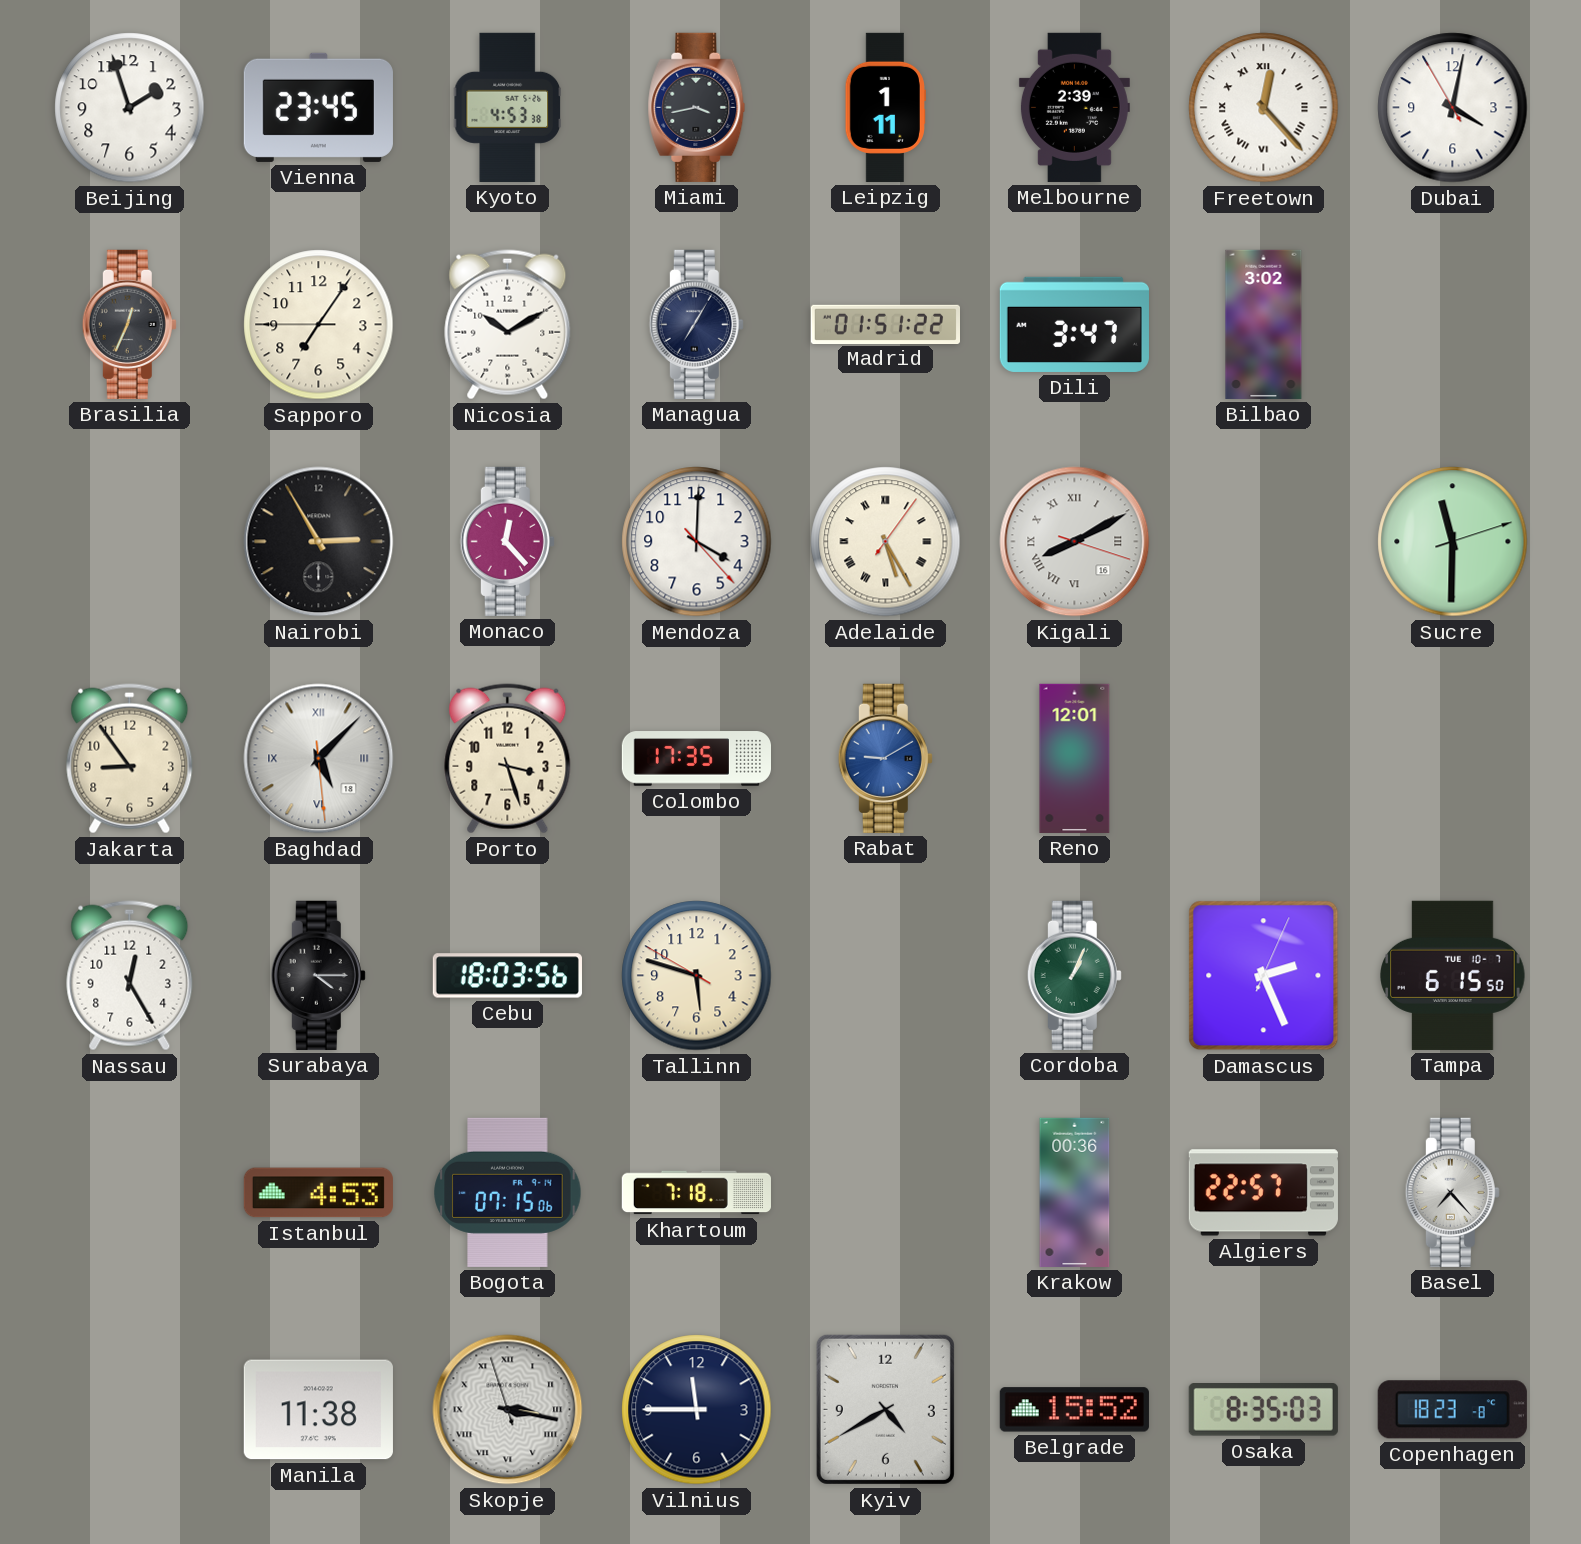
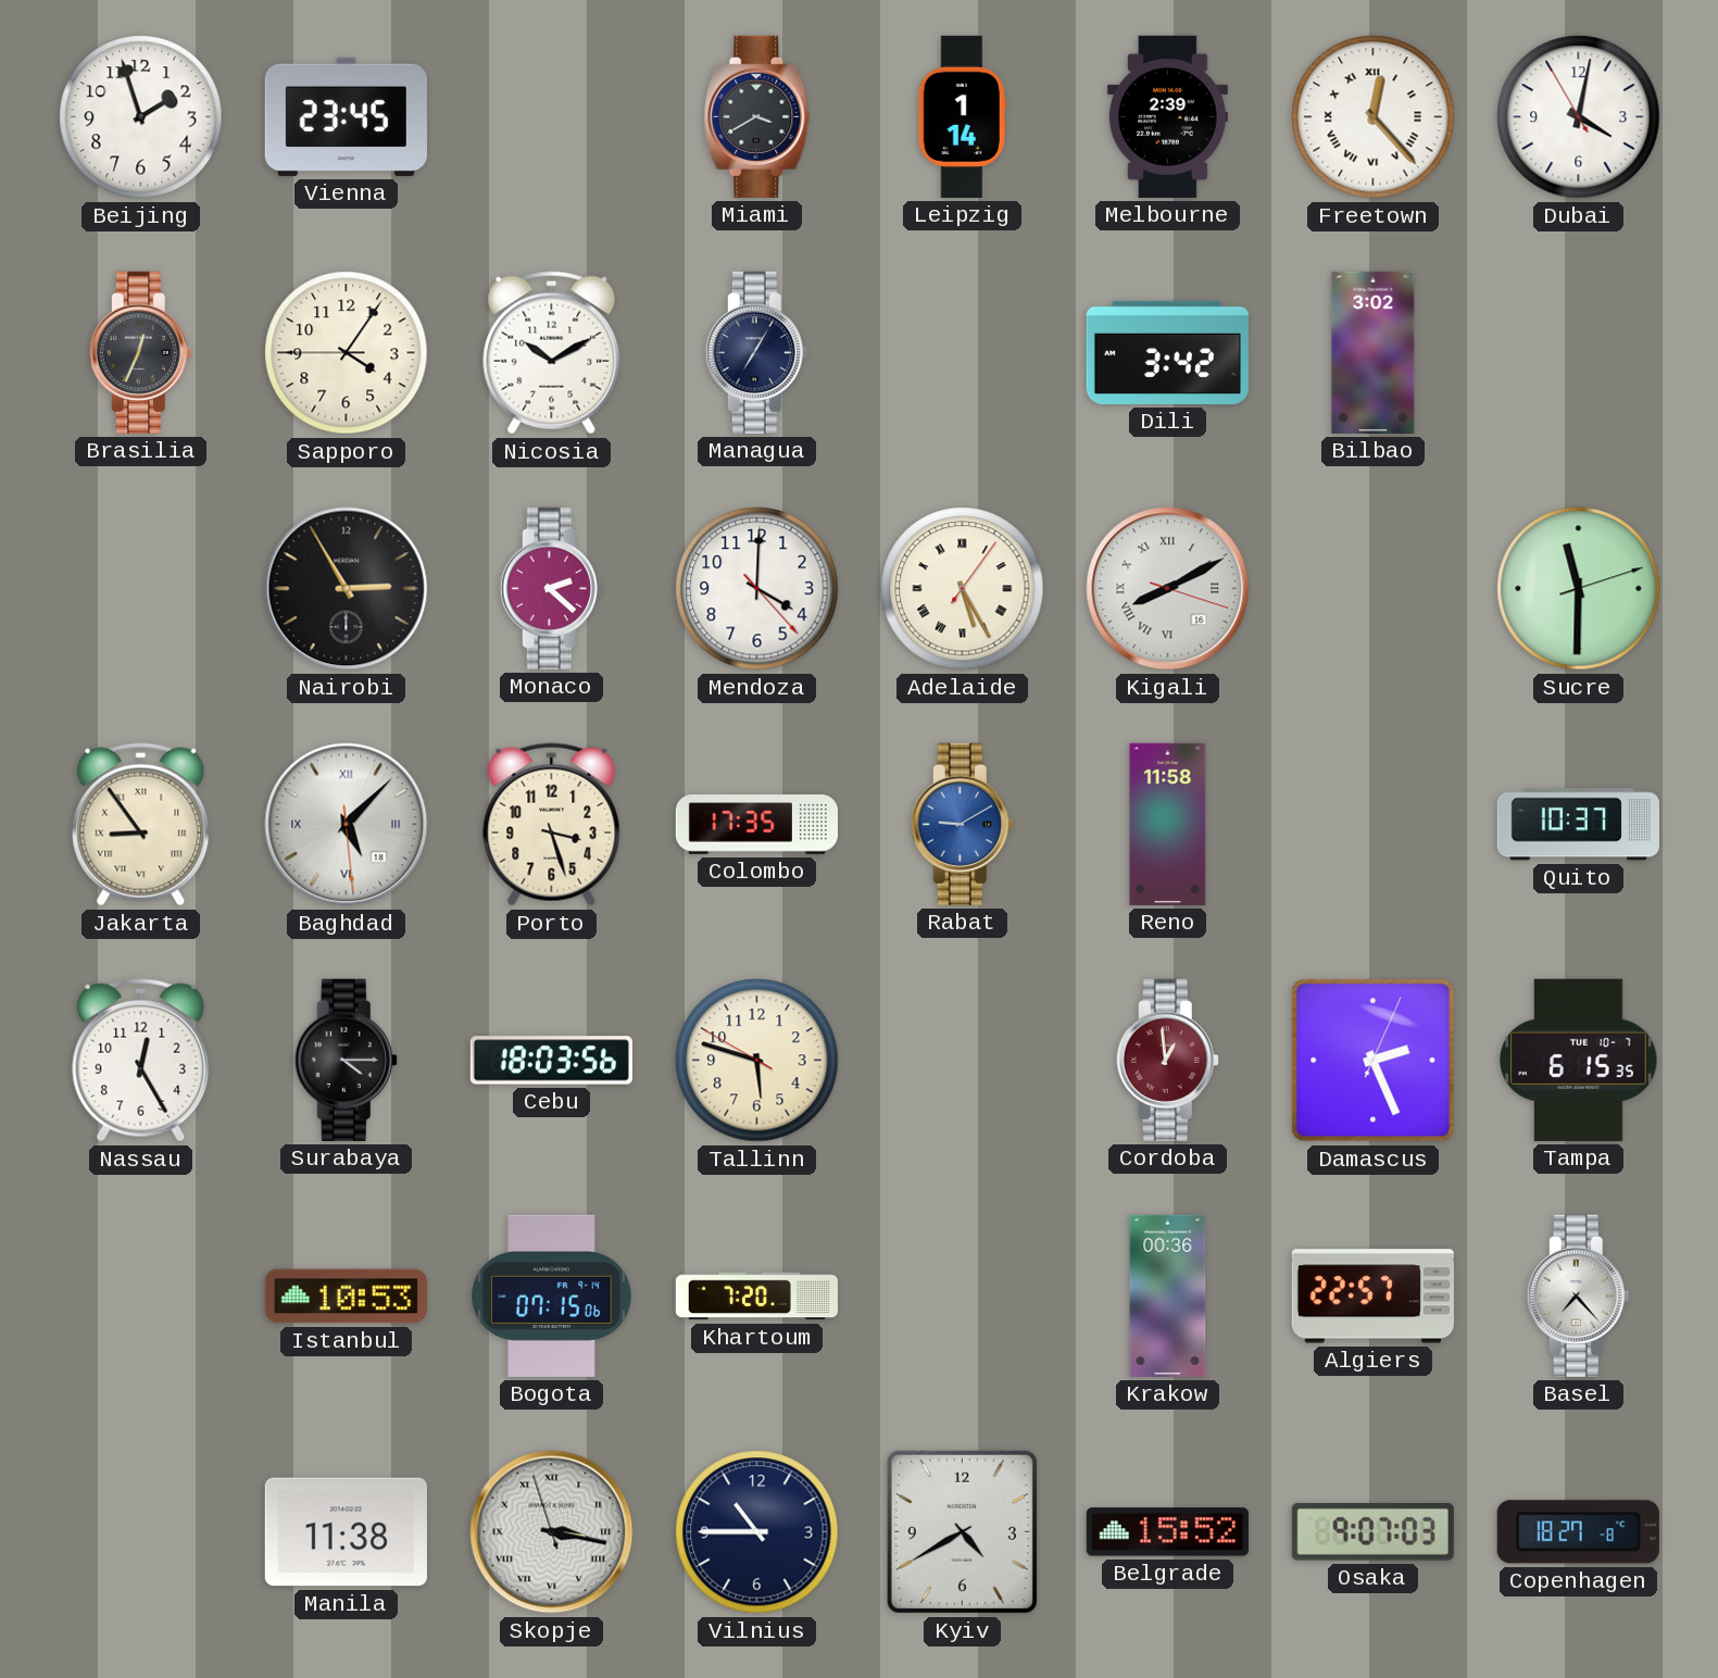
Kyoto: 4:53 -> none (507, 107)
Miami: 3:43 -> 3:40 (757, 116)
Leipzig: 1:11 -> 1:14 (962, 116)
Sapporo: 7:05 -> 4:05 (347, 353)
Madrid: 01:51 -> none (885, 324)
Dili: 3:47 -> 3:42 (1167, 352)
Monaco: 12:23 -> 2:22 (551, 588)
Jakarta numerals: Arabic -> Roman (141, 825)
Reno: 12:01 -> 11:58 (1168, 824)
Quito: none -> 10:37 (1578, 825)
Cordoba: 1:04 -> 12:59 (1167, 1060)
Cordoba dial: green -> burgundy (1167, 1060)
Tampa: 6:15:50 -> 6:15:35 (1579, 1060)
Istanbul: 4:53 -> 10:53 (346, 1297)
Khartoum: 7:18 -> 7:20 (756, 1297)
Vilnius: 11:45 -> 10:45 (757, 1532)
Osaka: 8:35 -> 9:07 (1372, 1532)
Copenhagen: 18:23 -> 18:27 (1578, 1532)
